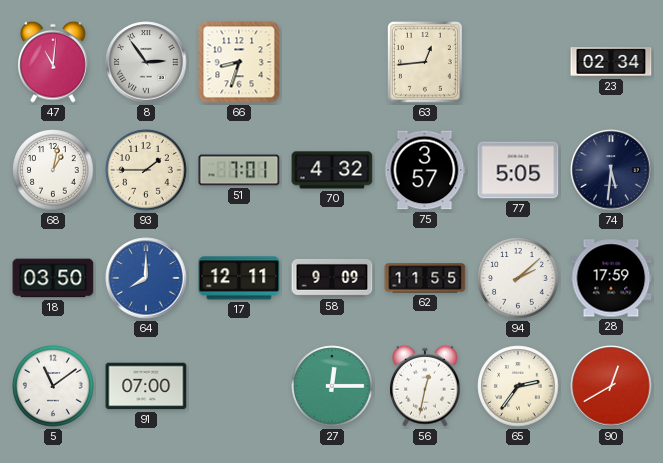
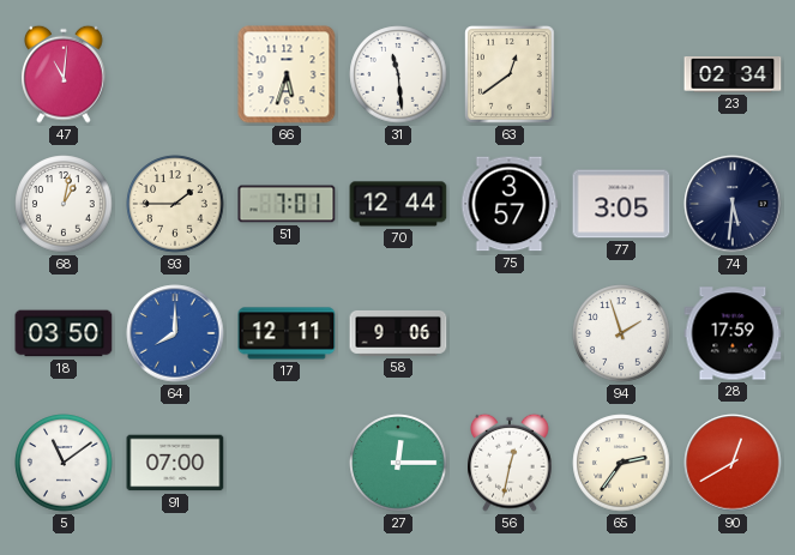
8: 2:54 -> none (146, 62)
66: 8:33 -> 5:33 (287, 74)
31: none -> 11:29 (398, 74)
63: 12:44 -> 12:39 (511, 76)
70: 4:32 -> 12:44 (398, 204)
77: 5:05 -> 3:05 (621, 204)
58: 9:09 -> 9:06 (398, 333)
62: 11:55 -> none (425, 278)
94: 2:08 -> 1:57 (621, 333)
